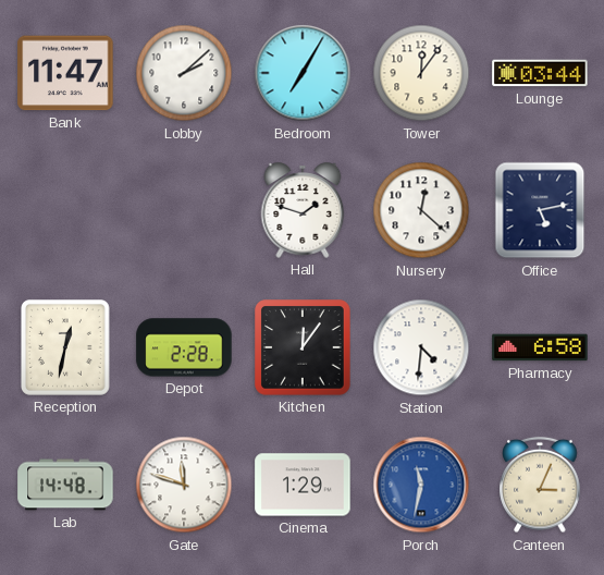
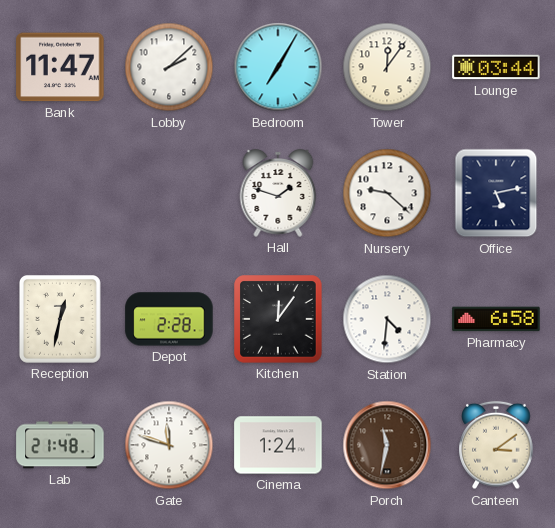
Nursery: 12:22 -> 9:22 (387, 193)
Lab: 14:48 -> 21:48 (60, 445)
Cinema: 1:29 -> 1:24 (278, 445)
Porch dial: blue -> brown (387, 445)
Canteen: 3:04 -> 3:09 (496, 445)
